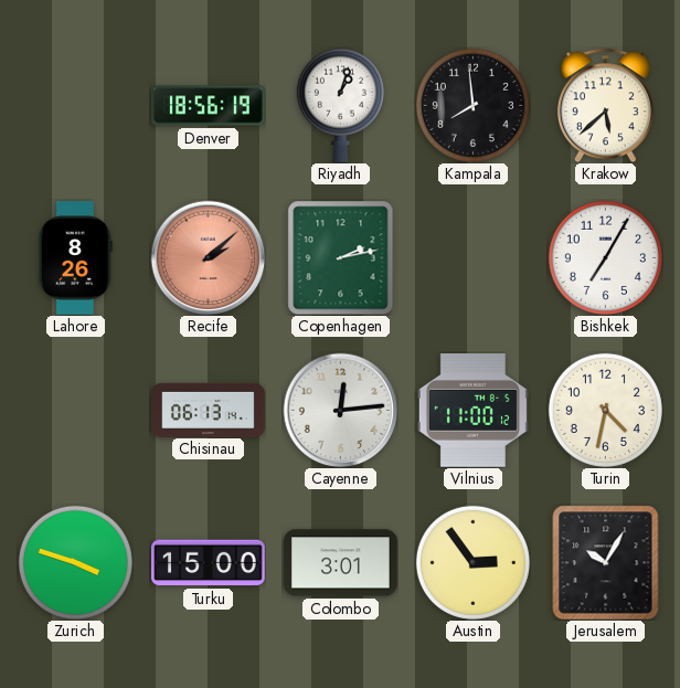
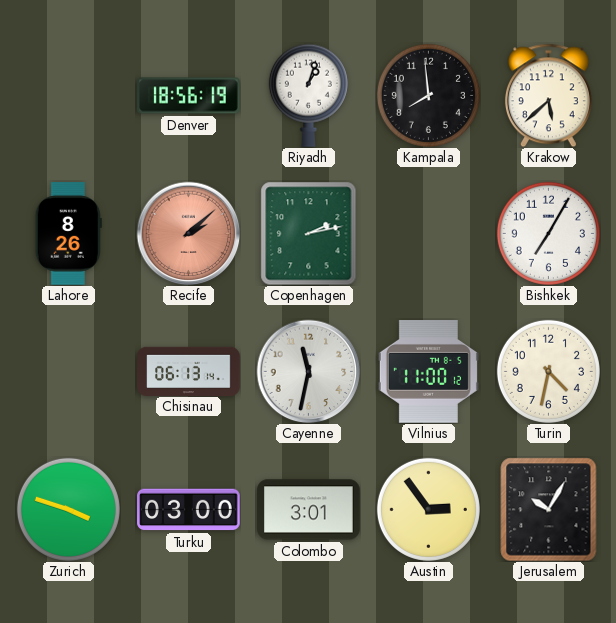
Cayenne: 12:14 -> 11:32 (308, 371)
Turku: 15:00 -> 03:00 (189, 510)
